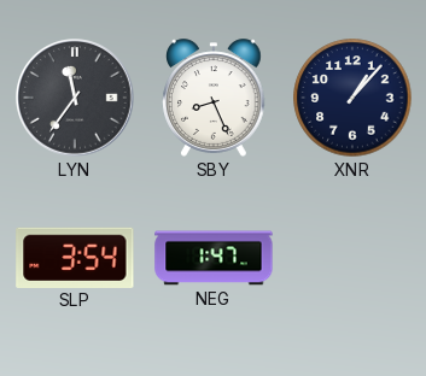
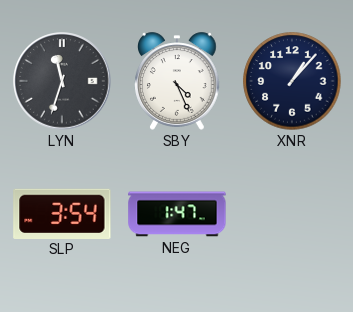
LYN: 11:36 -> 11:33 (62, 81)
SBY: 8:26 -> 4:26 (178, 81)
